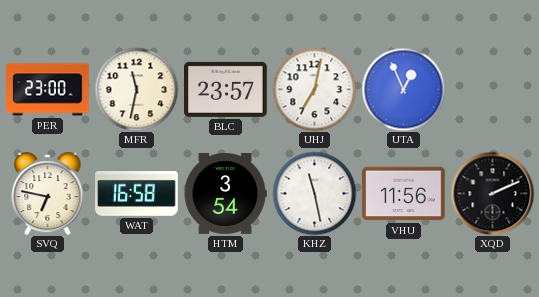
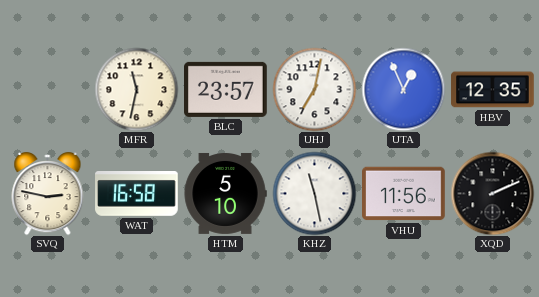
PER: 23:00 -> none (48, 90)
HBV: none -> 12:35 (493, 90)
SVQ: 6:47 -> 2:47 (48, 193)
HTM: 3:54 -> 5:10 (225, 193)
